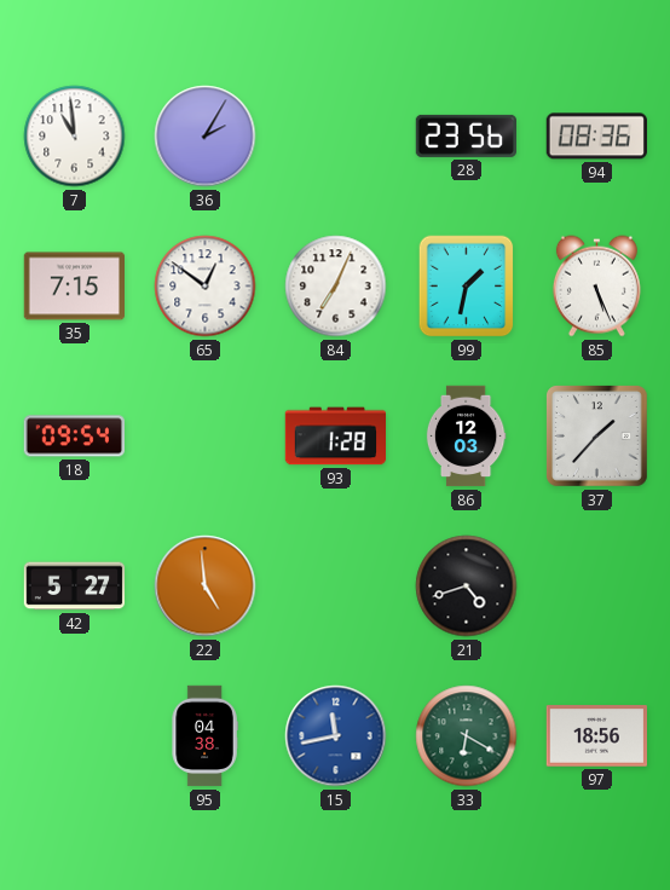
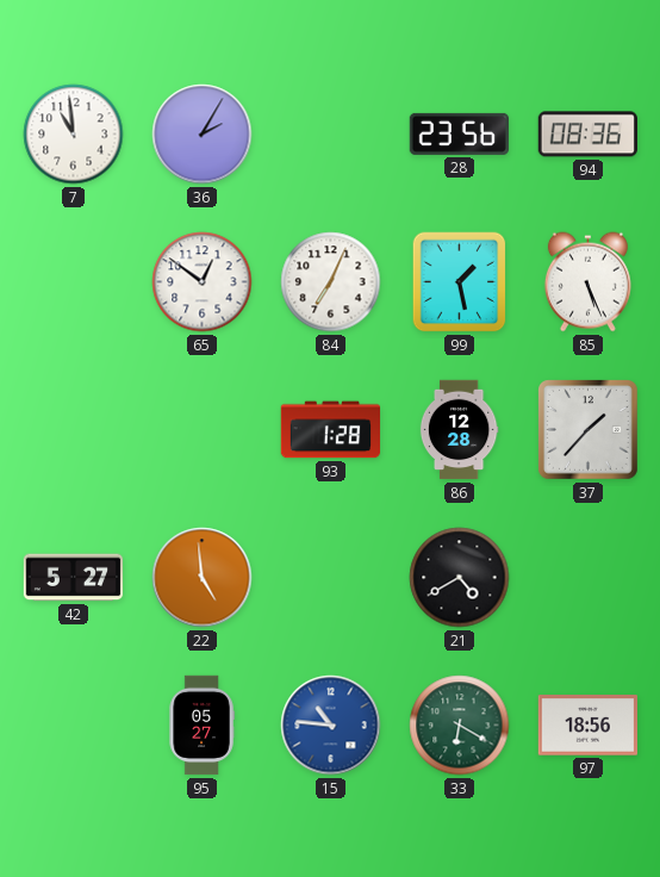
35: 7:15 -> none (74, 287)
99: 1:32 -> 1:28 (460, 282)
18: 09:54 -> none (74, 437)
86: 12:03 -> 12:28 (459, 430)
21: 4:42 -> 4:40 (460, 578)
95: 04:38 -> 05:27 (201, 726)
15: 11:43 -> 10:46 (331, 726)
